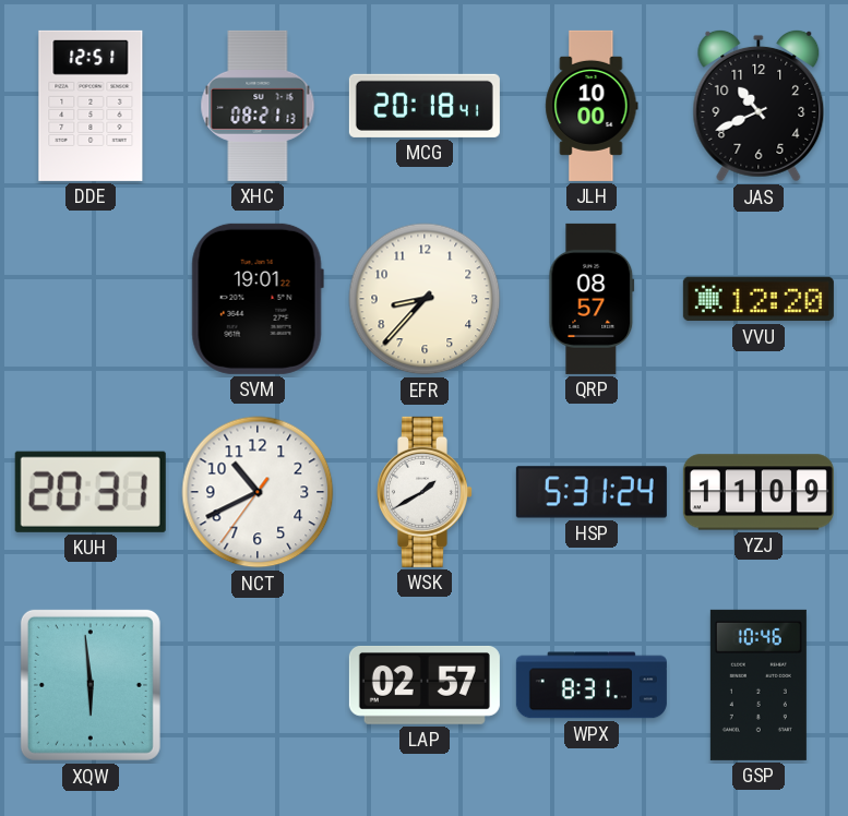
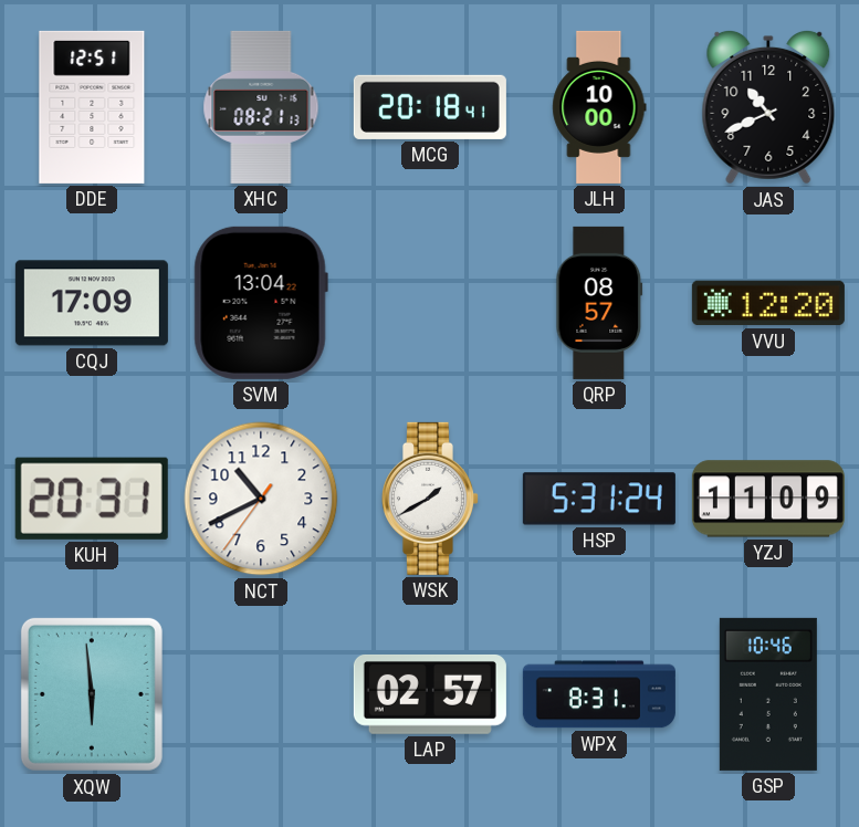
CQJ: none -> 17:09 (92, 303)
SVM: 19:01 -> 13:04 (261, 303)
EFR: 8:37 -> none (425, 299)
